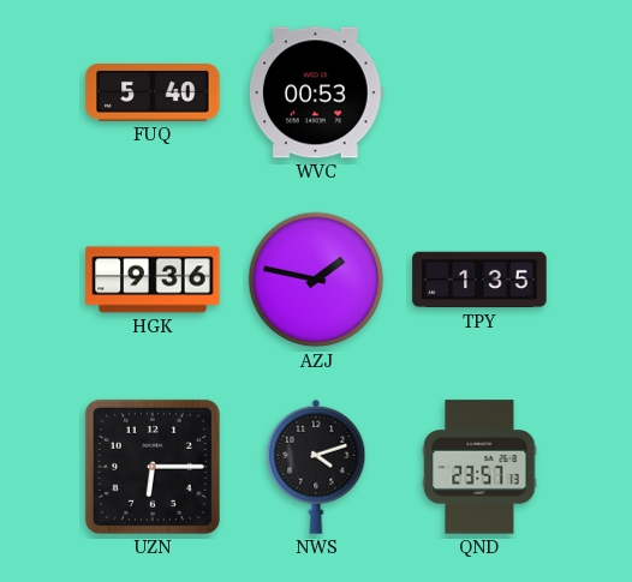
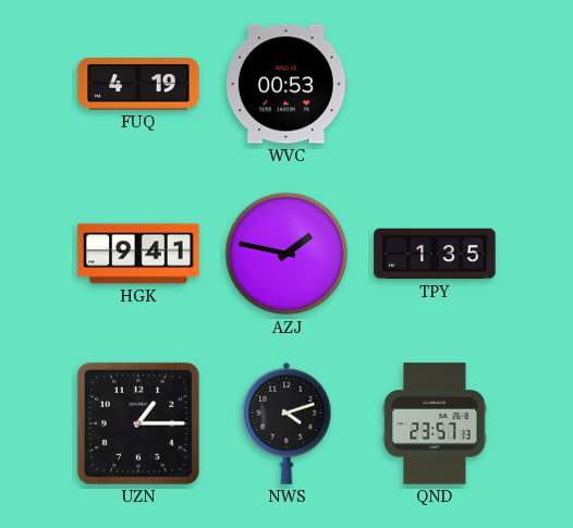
FUQ: 5:40 -> 4:19 (138, 85)
HGK: 9:36 -> 9:41 (138, 254)
UZN: 6:15 -> 1:15 (138, 423)
